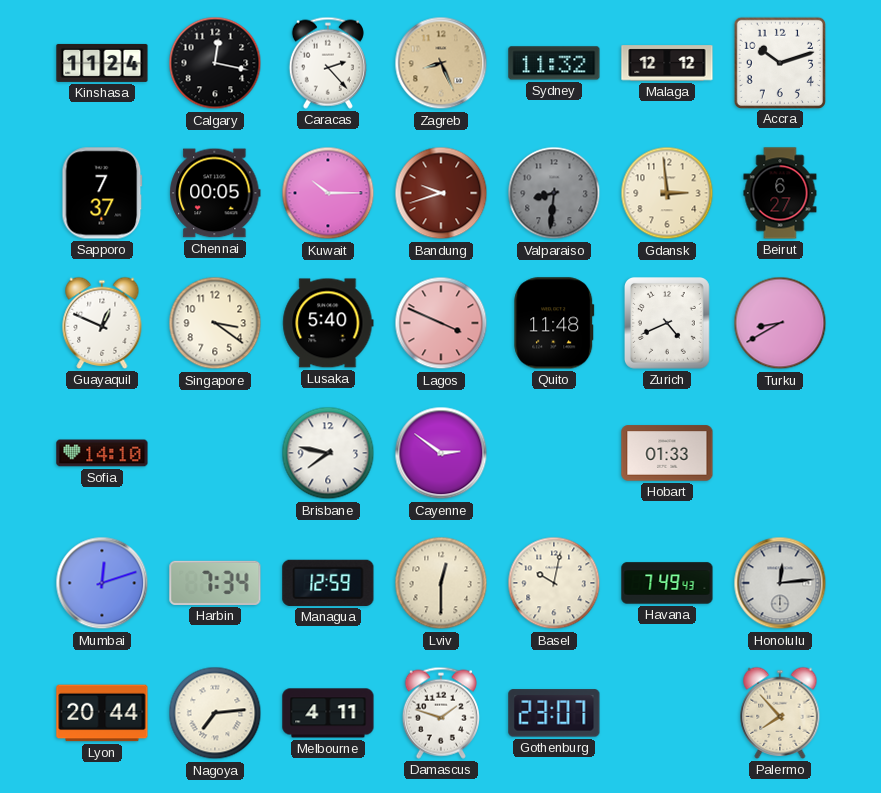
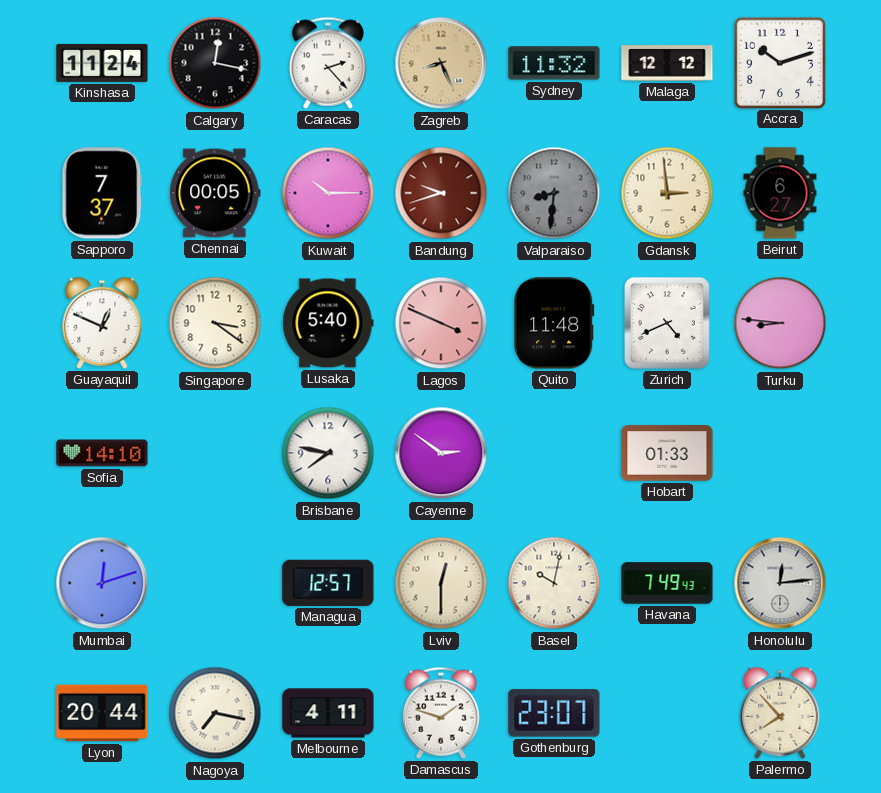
Turku: 8:40 -> 8:46 (780, 323)
Harbin: 7:34 -> none (215, 583)
Managua: 12:59 -> 12:57 (328, 583)
Nagoya: 7:14 -> 7:17 (215, 713)
